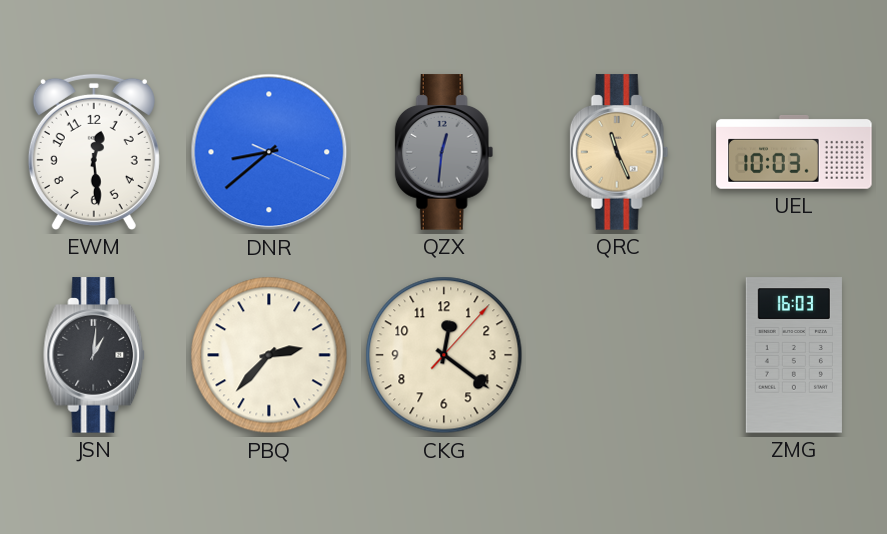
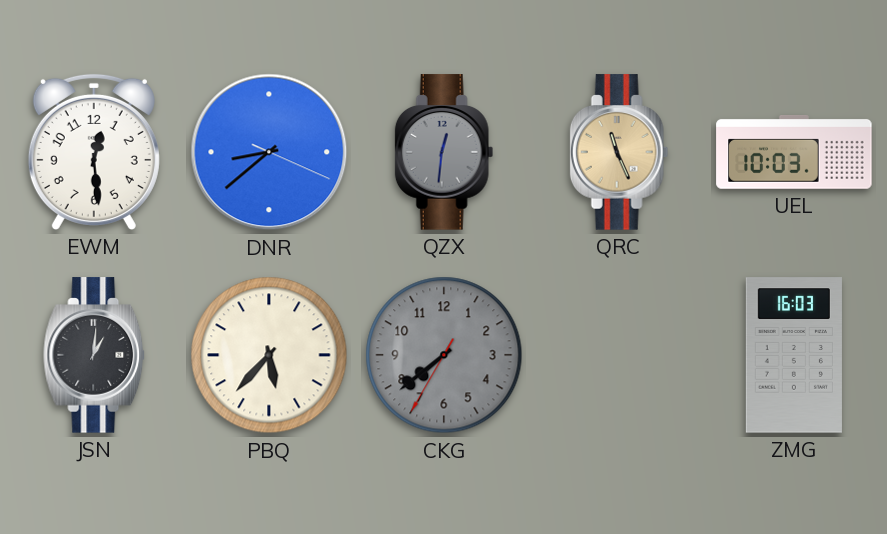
PBQ: 2:37 -> 5:37 (269, 355)
CKG: 12:21 -> 7:38 (444, 355)
CKG dial: cream -> grey (444, 355)
